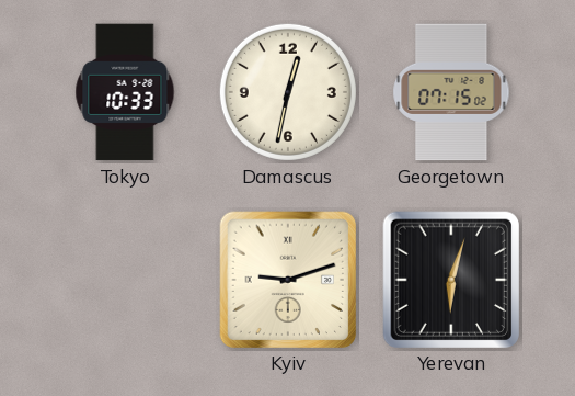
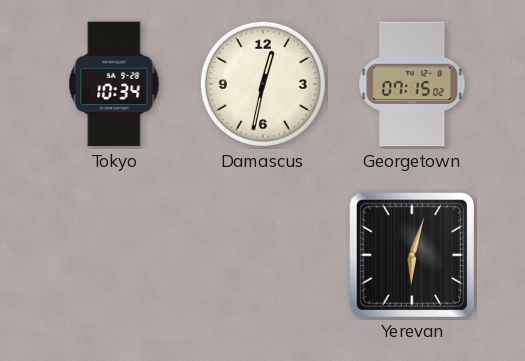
Tokyo: 10:33 -> 10:34 (114, 84)
Kyiv: 9:12 -> none (287, 279)
